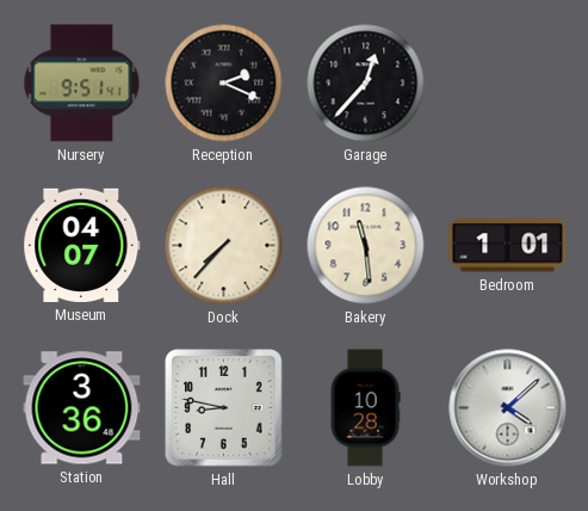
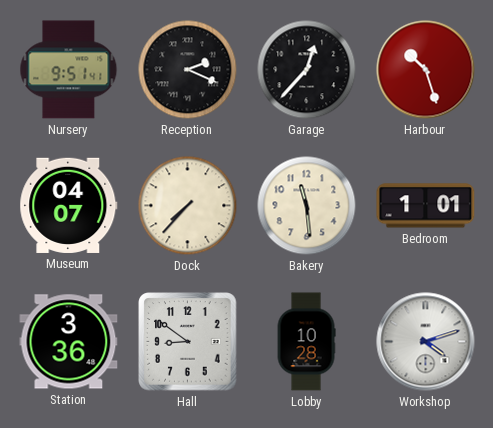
Harbour: none -> 10:27 (426, 70)
Hall: 8:47 -> 8:51 (188, 342)
Workshop: 4:08 -> 4:12 (426, 342)
